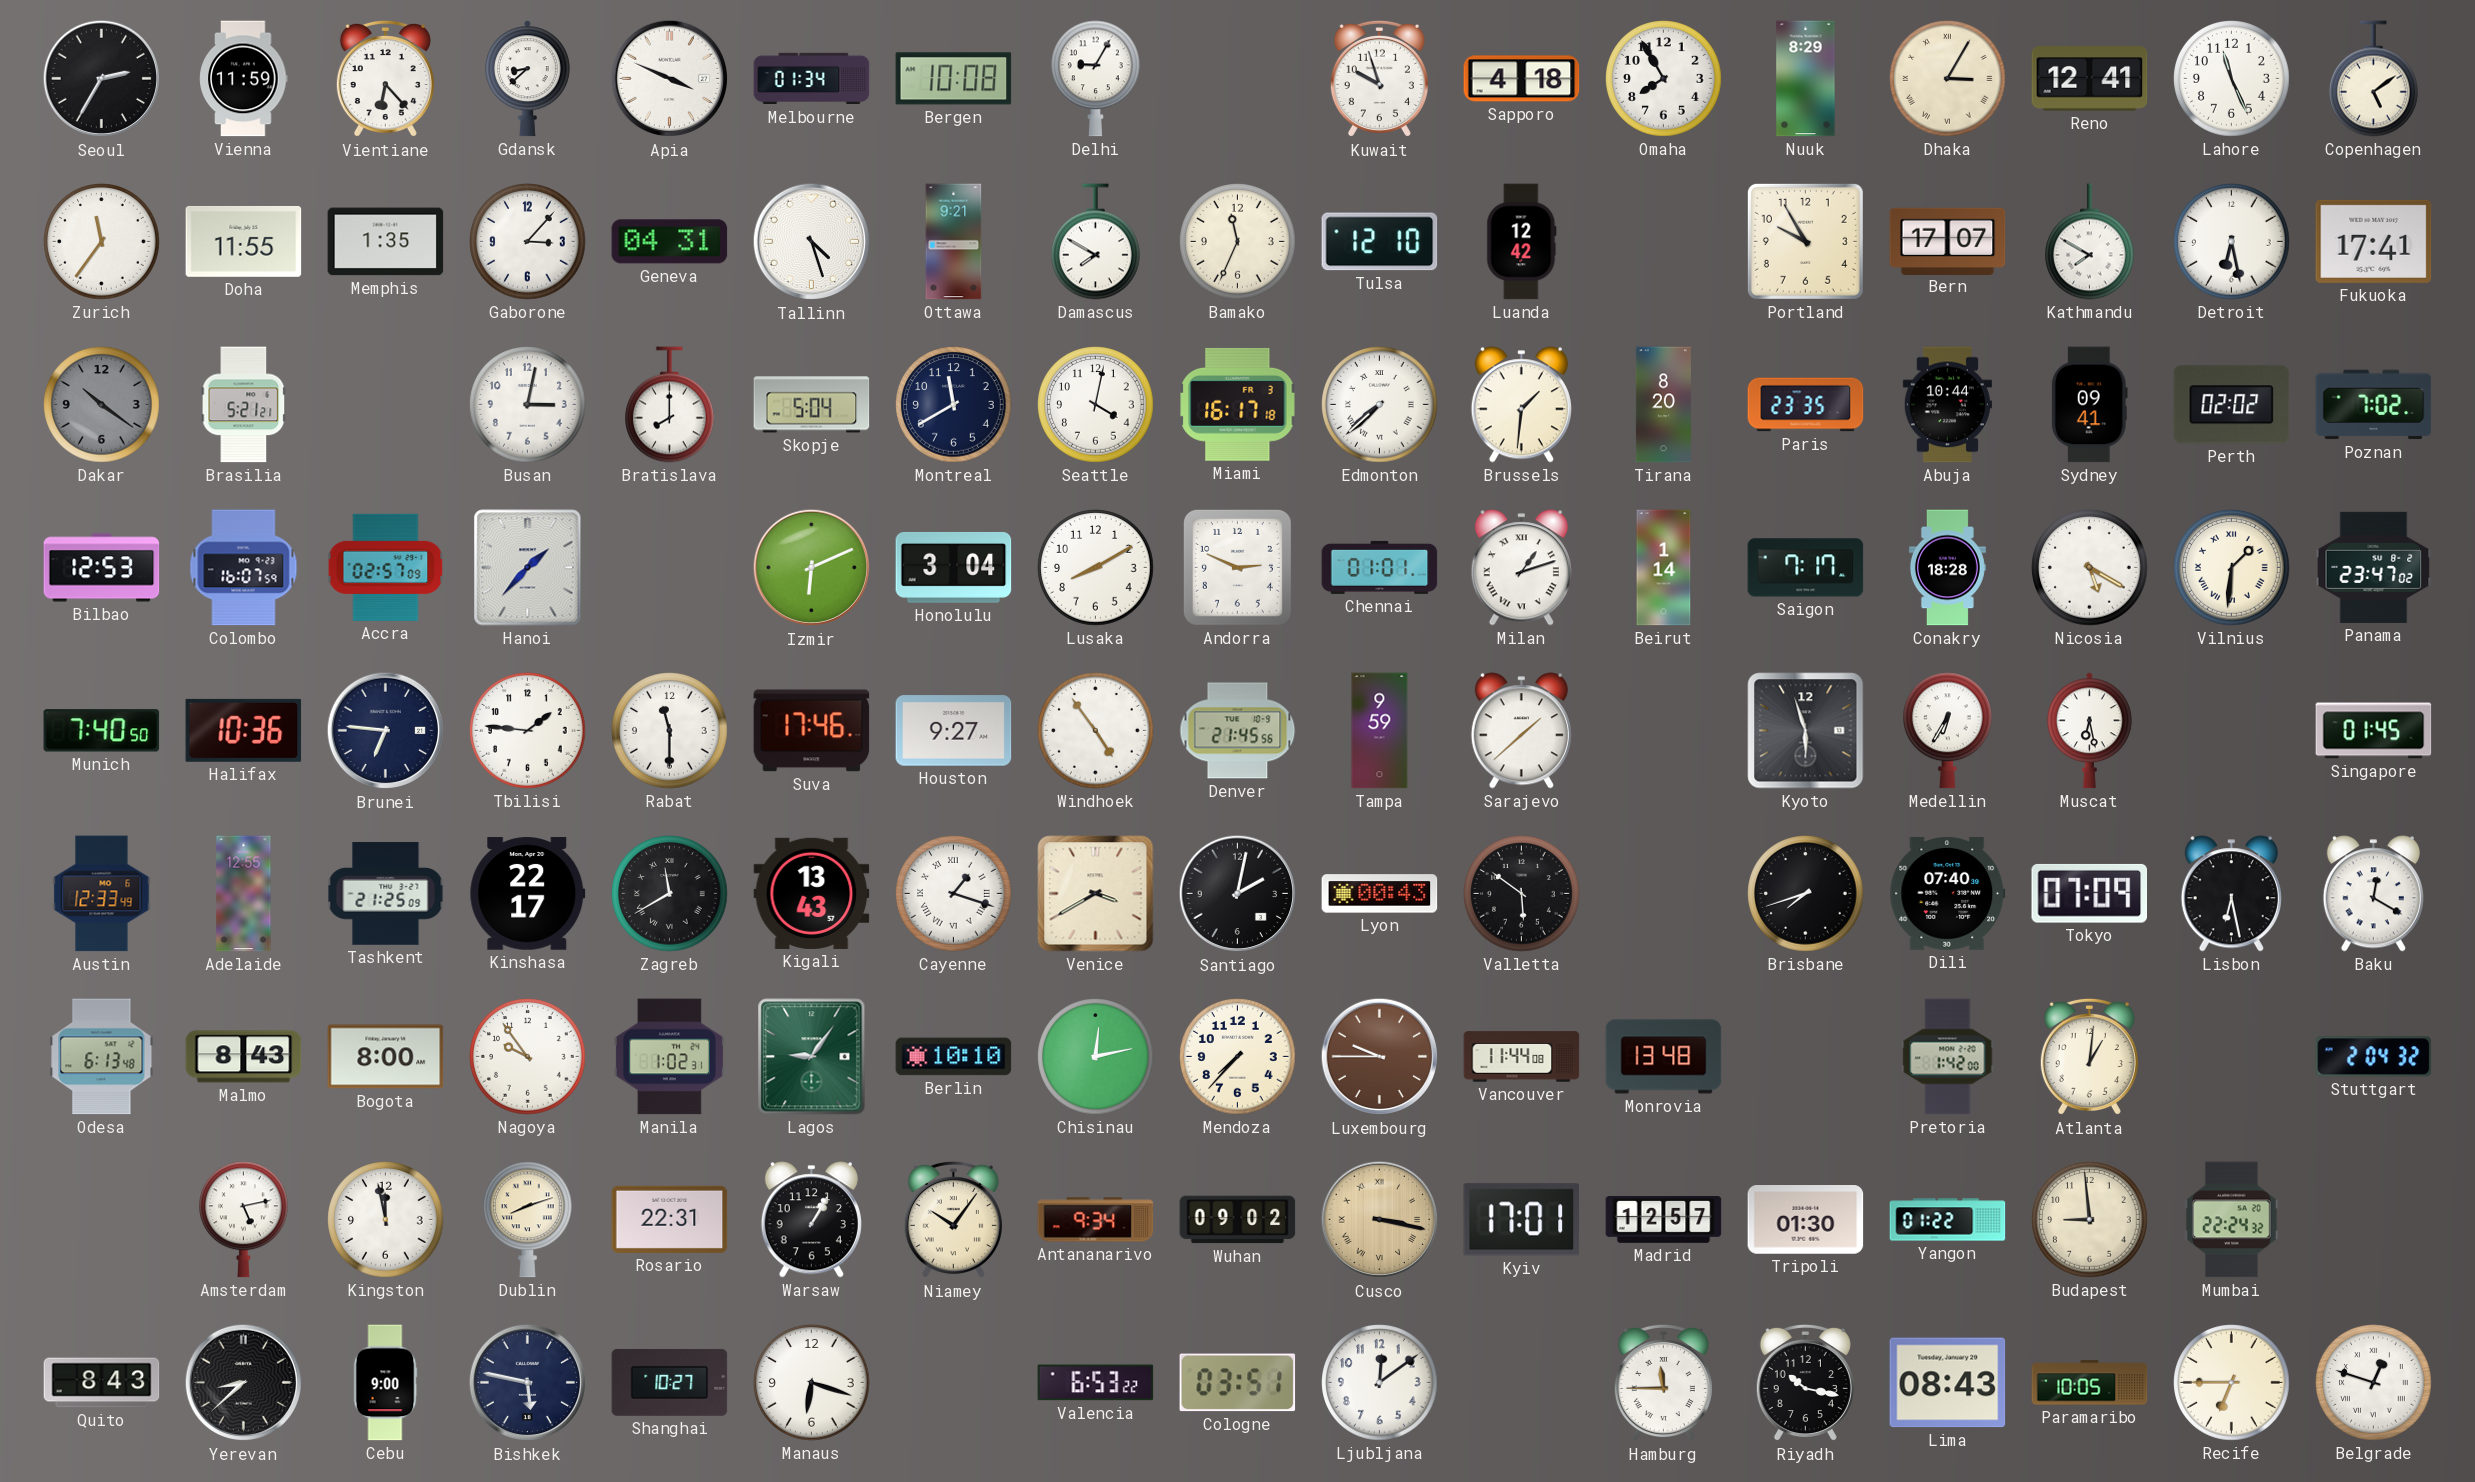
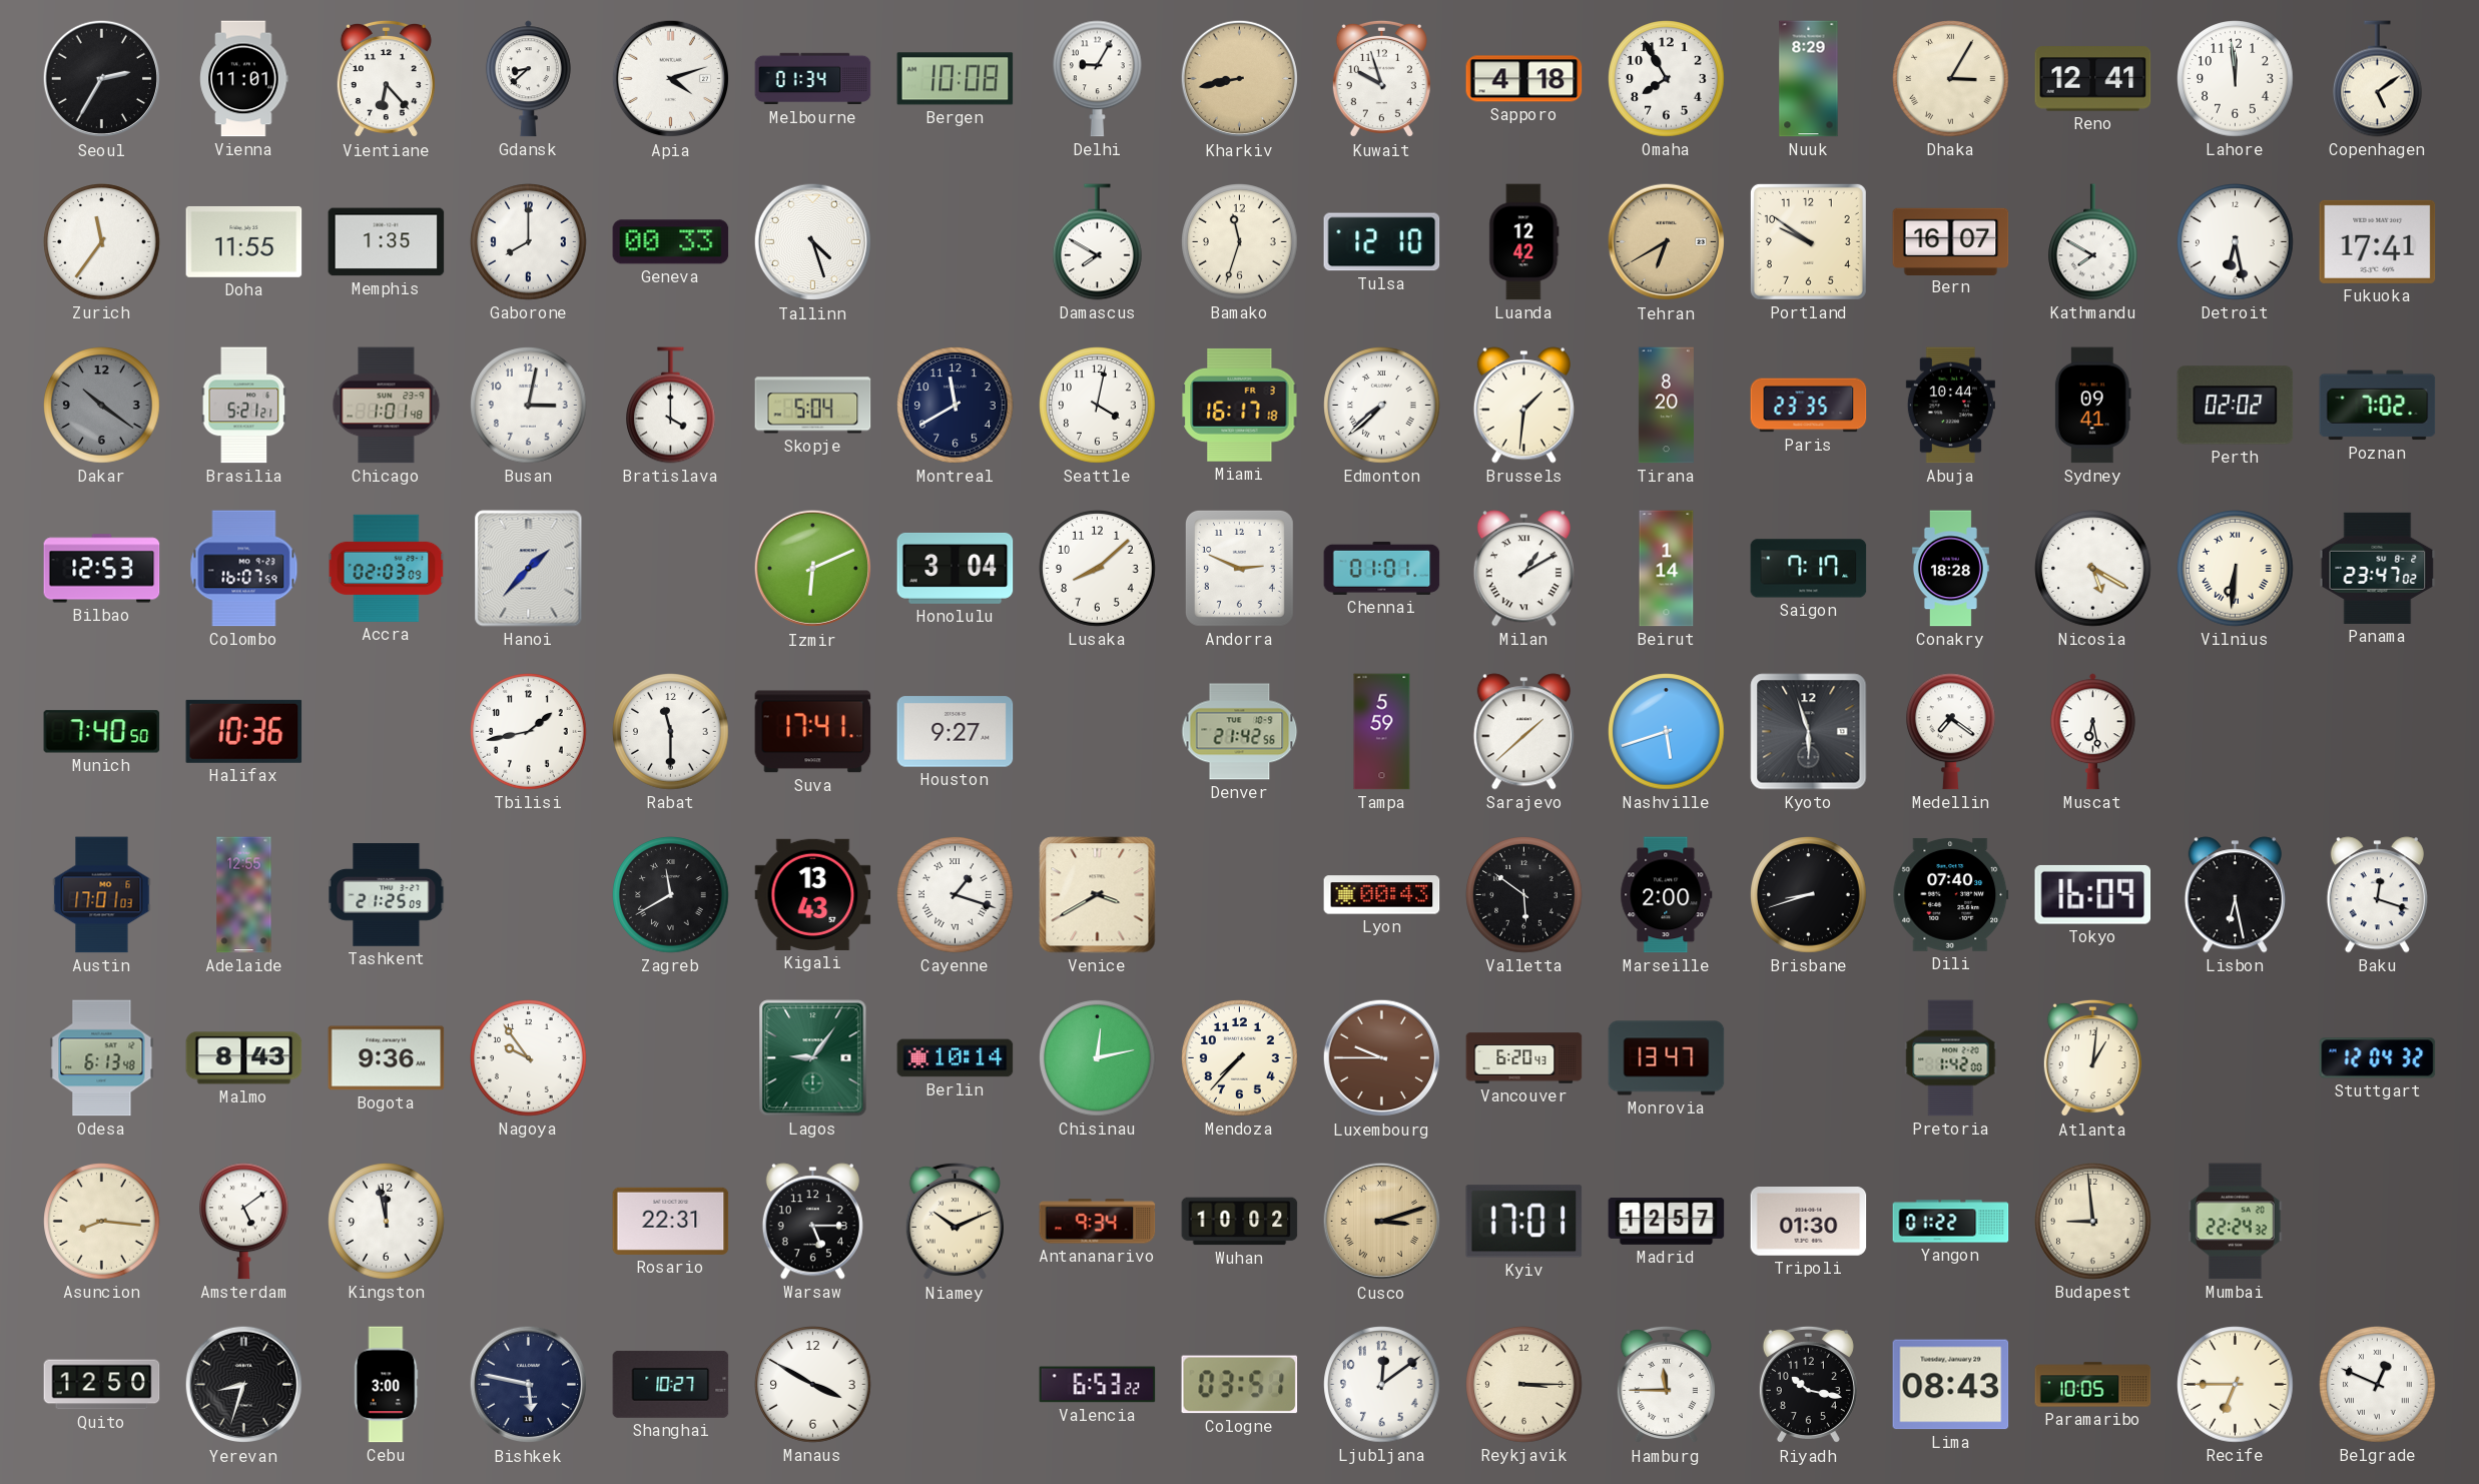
Vienna: 11:59 -> 11:01 (244, 79)
Apia: 3:49 -> 4:12 (671, 79)
Kharkiv: none -> 8:43 (1240, 79)
Lahore: 11:26 -> 11:59 (2236, 79)
Gaborone: 3:07 -> 8:00 (529, 242)
Geneva: 04:31 -> 00:33 (671, 242)
Ottawa: 9:21 -> none (954, 242)
Bamako: 11:34 -> 11:33 (1240, 242)
Tehran: none -> 6:40 (1667, 242)
Portland: 9:55 -> 9:51 (1808, 241)
Bern: 17:07 -> 16:07 (1951, 241)
Chicago: none -> 1:01 (387, 406)
Bratislava: 8:00 -> 4:00 (671, 406)
Accra: 02:57 -> 02:03 (387, 568)
Lusaka: 8:10 -> 8:08 (1098, 569)
Milan: 1:12 -> 1:10 (1523, 569)
Vilnius: 1:31 -> 6:31 (2236, 569)
Brunei: 6:46 -> none (386, 731)
Tbilisi: 1:46 -> 1:43 (529, 732)
Suva: 17:46 -> 17:41 (813, 732)
Windhoek: 4:54 -> none (1096, 731)
Denver: 21:45 -> 21:42 (1240, 732)
Tampa: 9:59 -> 5:59 (1382, 732)
Nashville: none -> 5:42 (1667, 732)
Medellin: 6:35 -> 7:21 (1951, 732)
Singapore: 01:45 -> none (2374, 731)
Austin: 12:33 -> 17:01 (102, 895)
Kinshasa: 22:17 -> none (528, 894)
Santiago: 2:02 -> none (1238, 894)
Marseille: none -> 2:00 (1667, 895)
Brisbane: 7:42 -> 8:42 (1809, 895)
Tokyo: 07:09 -> 16:09 (2092, 894)
Baku: 12:20 -> 12:18 (2377, 895)
Bogota: 8:00 -> 9:36 (387, 1058)
Manila: 1:02 -> none (669, 1057)
Berlin: 10:10 -> 10:14 (956, 1058)
Vancouver: 11:44 -> 6:20 (1524, 1058)
Monrovia: 13:48 -> 13:47 (1667, 1058)
Stuttgart: 2:04 -> 12:04 (2378, 1058)
Asuncion: none -> 8:16 (102, 1222)
Amsterdam: 5:13 -> 5:09 (244, 1222)
Dublin: 8:12 -> none (528, 1220)
Warsaw: 1:05 -> 5:15 (812, 1222)
Niamey: 10:06 -> 10:11 (955, 1222)
Wuhan: 09:02 -> 10:02 (1240, 1222)
Cusco: 3:17 -> 3:12 (1382, 1222)
Quito: 8:43 -> 12:50 (102, 1385)
Yerevan: 8:38 -> 8:33 (244, 1385)
Cebu: 9:00 -> 3:00 (386, 1385)
Manaus: 6:18 -> 3:50 (813, 1385)
Reykjavik: none -> 3:15 (1524, 1385)
Belgrade: 12:48 -> 12:49 (2378, 1385)
